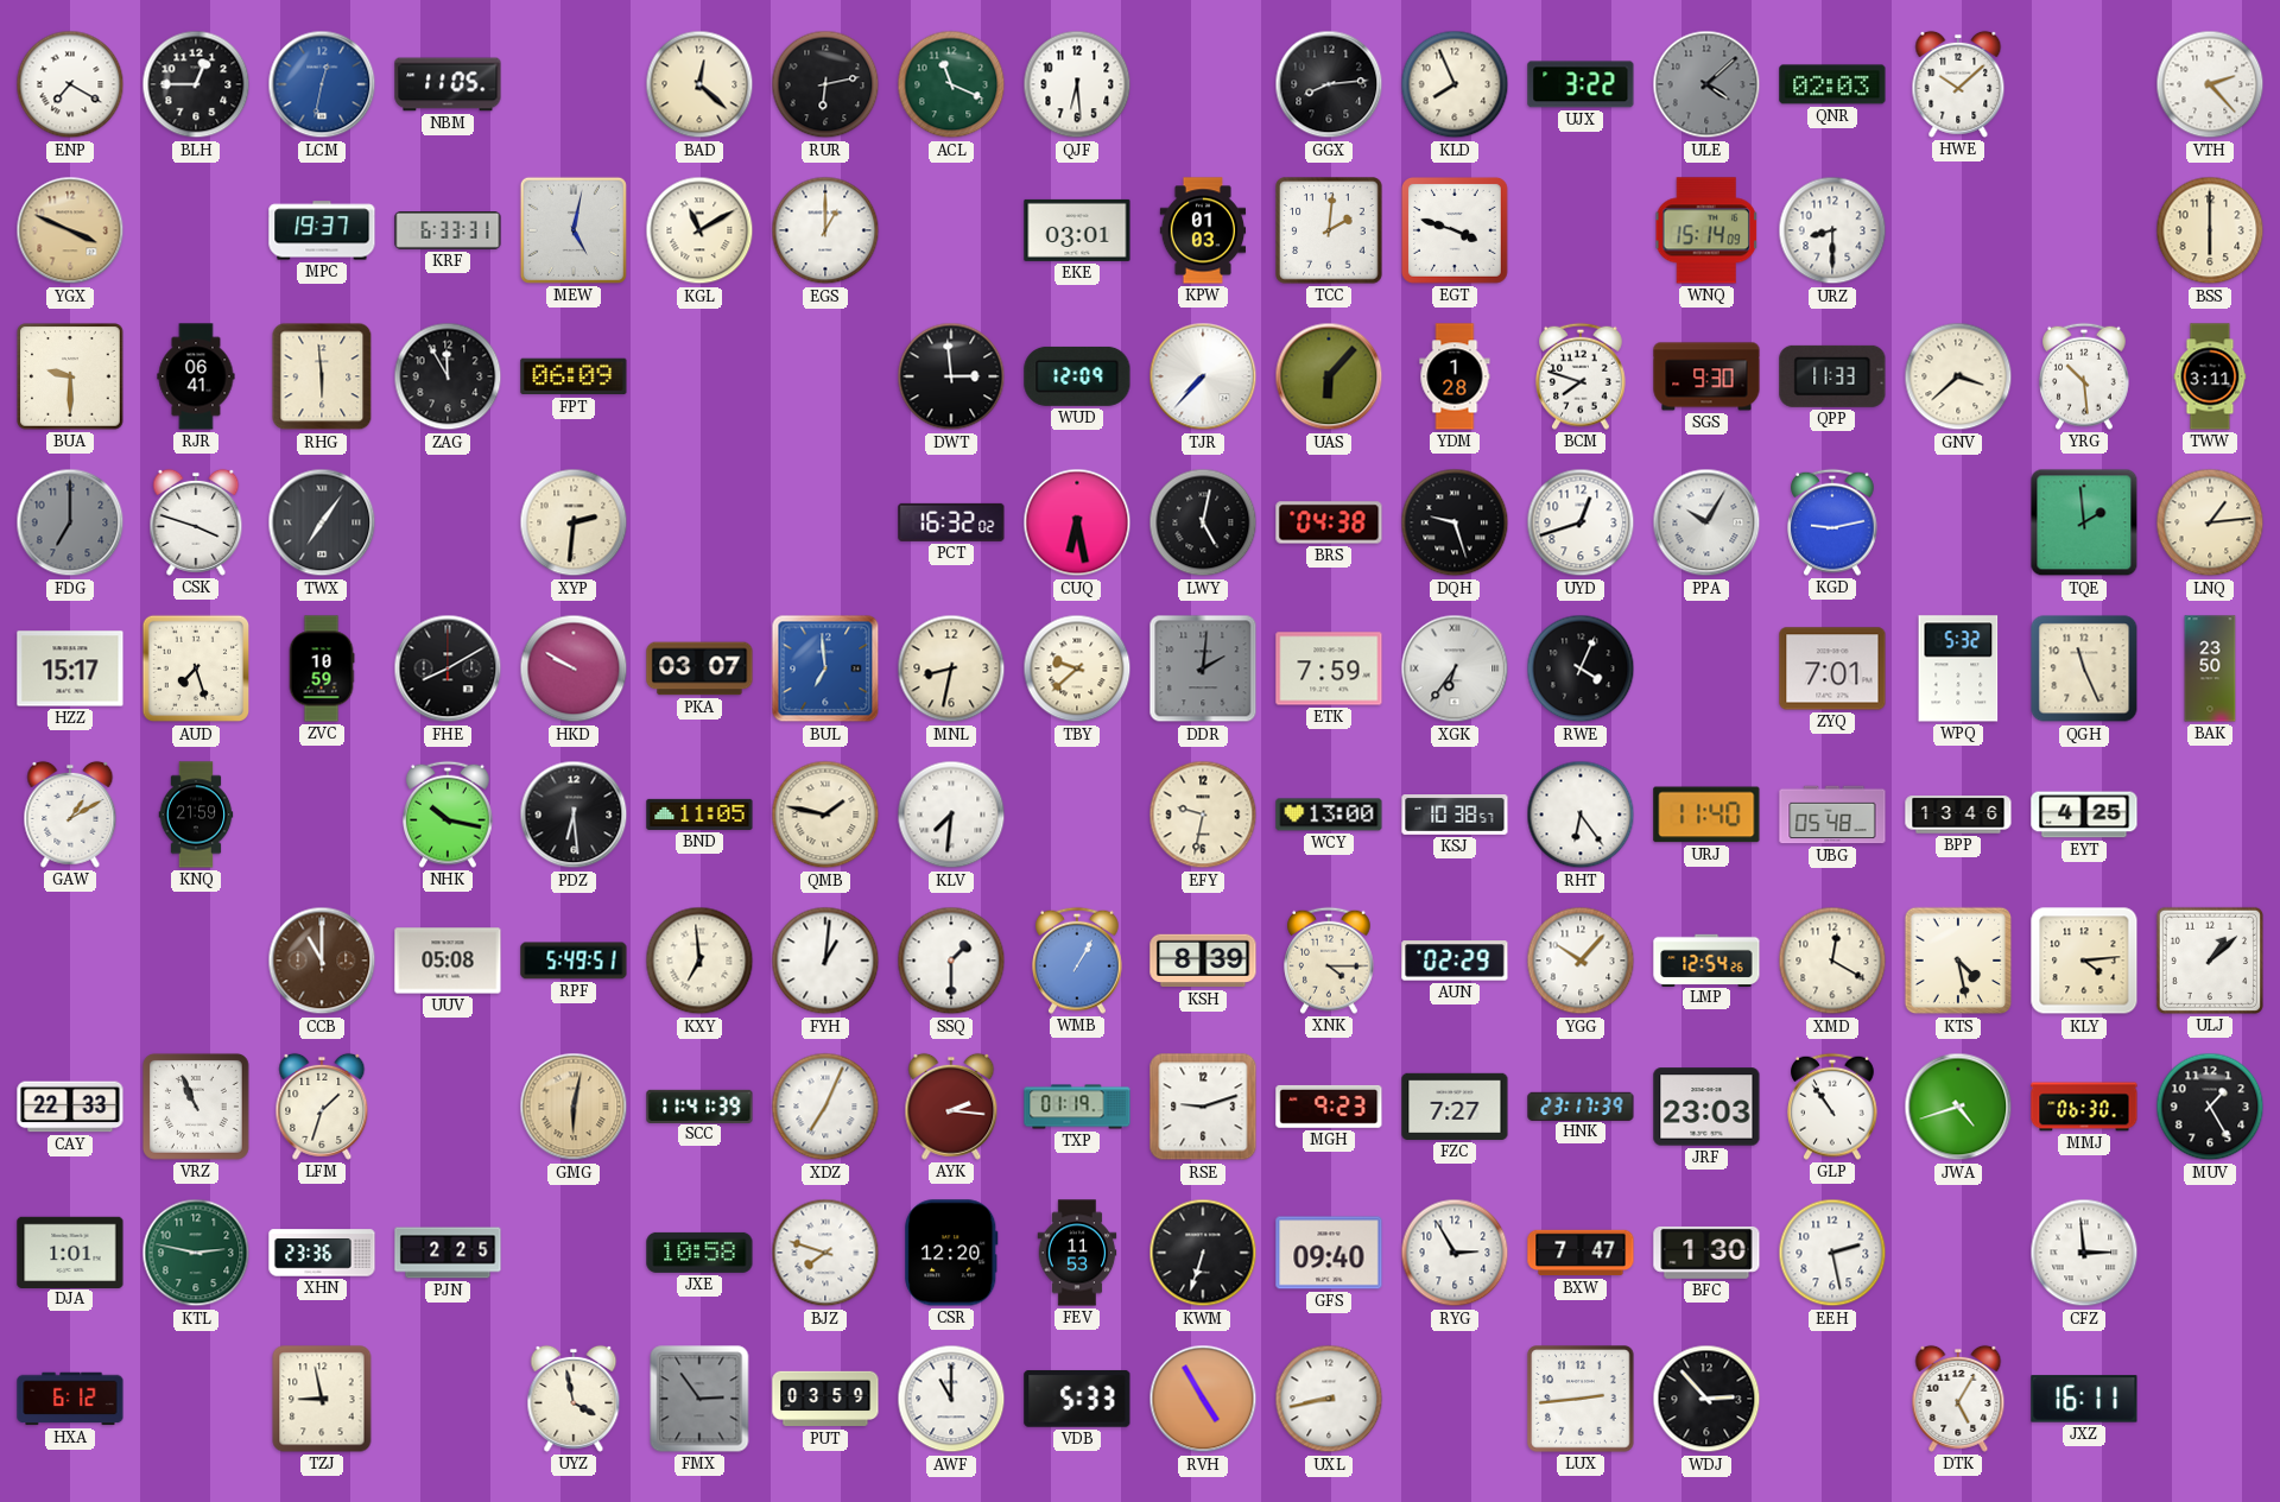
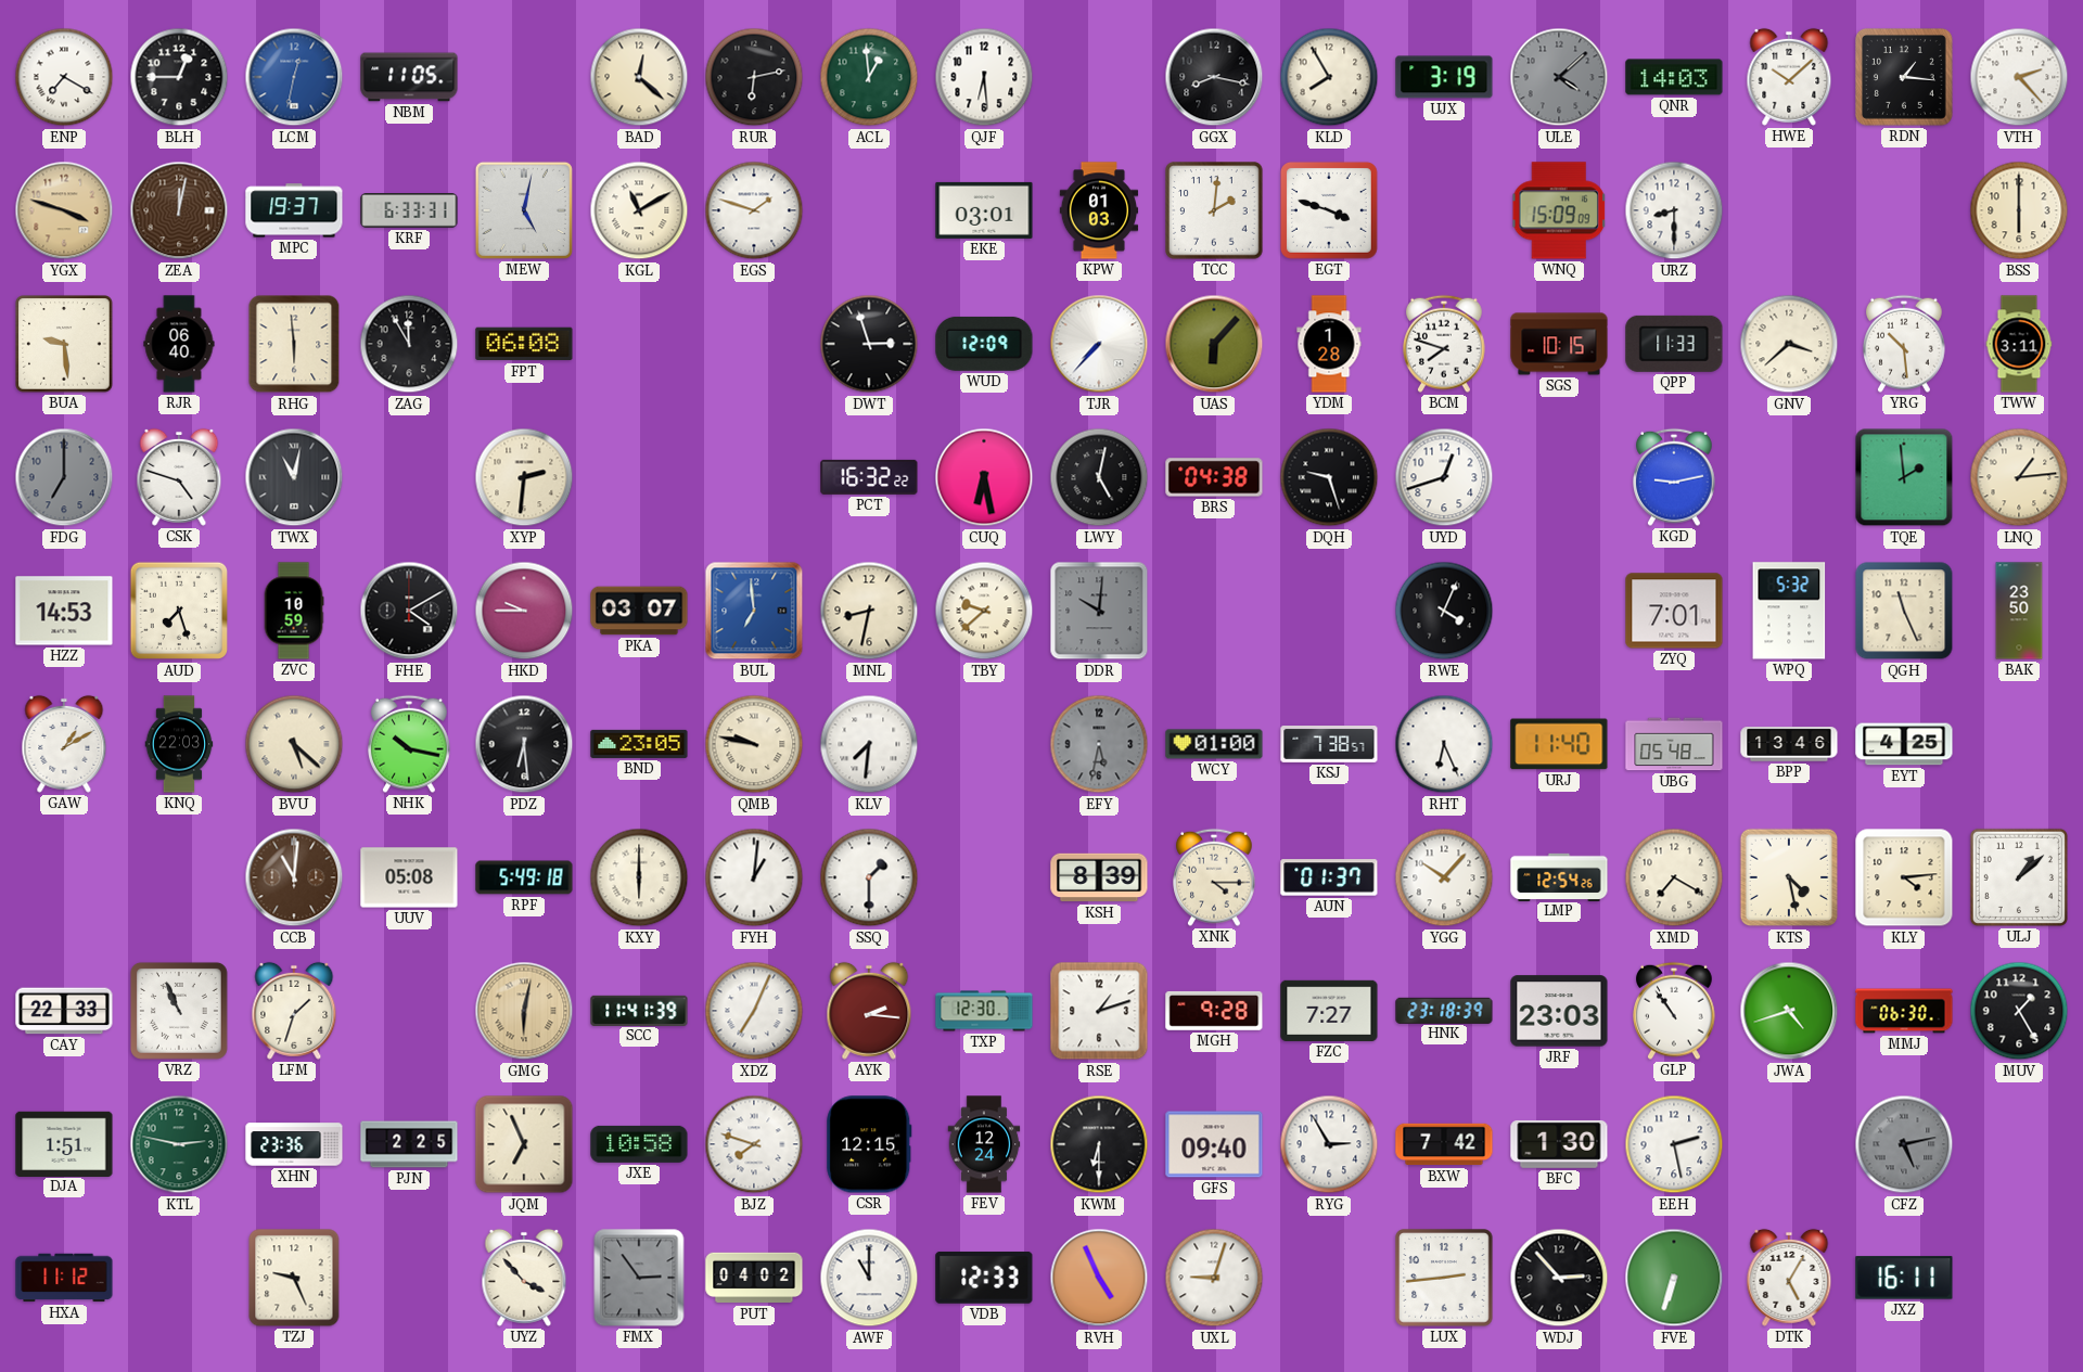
ACL: 11:19 -> 12:59 (869, 77)
GGX: 8:14 -> 8:17 (1214, 77)
KLD: 7:56 -> 7:55 (1329, 77)
UJX: 3:22 -> 3:19 (1444, 77)
QNR: 02:03 -> 14:03 (1674, 77)
RDN: none -> 1:16 (1904, 77)
YGX: 3:49 -> 3:48 (64, 210)
ZEA: none -> 12:02 (179, 210)
EGS: 1:00 -> 1:48 (754, 210)
WNQ: 15:14 -> 15:09 (1559, 210)
BUA: 9:30 -> 9:29 (64, 344)
RJR: 06:41 -> 06:40 (179, 344)
FPT: 06:09 -> 06:08 (524, 344)
DWT: 2:59 -> 2:57 (869, 344)
SGS: 9:30 -> 10:15 (1559, 344)
CSK: 3:48 -> 4:48 (179, 477)
TWX: 7:06 -> 11:02 (294, 477)
PCT: 16:32:02 -> 16:32:22 (869, 477)
PPA: 10:05 -> none (1706, 522)
HZZ: 15:17 -> 14:53 (64, 611)
FHE: 8:10 -> 4:10 (409, 611)
HKD: 9:50 -> 9:45 (524, 611)
DDR: 2:01 -> 10:01 (1099, 611)
ETK: 7:59 -> none (1329, 668)
XGK: 6:36 -> none (1455, 668)
KNQ: 21:59 -> 22:03 (179, 744)
BVU: none -> 5:22 (294, 744)
BND: 11:05 -> 23:05 (639, 744)
QMB: 1:47 -> 9:47 (754, 744)
EFY: 9:32 -> 5:32 (1099, 744)
EFY dial: cream -> grey (1099, 744)
WCY: 13:00 -> 01:00 (1214, 744)
KSJ: 10:38 -> 7:38 (1329, 745)
RHT: 6:24 -> 6:26 (1444, 744)
CCB: 11:00 -> 11:01 (294, 877)
RPF: 5:49:51 -> 5:49:18 (524, 877)
KXY: 6:59 -> 6:00 (639, 877)
WMB: 1:05 -> none (1078, 961)
AUN: 02:29 -> 01:37 (1329, 877)
XMD: 12:20 -> 7:20 (1674, 877)
TXP: 01:19 -> 12:30 (984, 1011)
RSE: 9:12 -> 1:12 (1099, 1011)
MGH: 9:23 -> 9:28 (1214, 1011)
HNK: 23:17 -> 23:18 (1444, 1010)
DJA: 1:01 -> 1:51 (64, 1143)
JQM: none -> 6:56 (524, 1144)
CSR: 12:20 -> 12:15 (869, 1144)
FEV: 11:53 -> 12:24 (984, 1144)
KWM: 6:33 -> 6:30 (1099, 1144)
BXW: 7:47 -> 7:42 (1444, 1144)
CFZ: 2:59 -> 5:13 (1904, 1144)
CFZ dial: white -> grey (1904, 1144)
HXA: 6:12 -> 11:12 (64, 1278)
TZJ: 8:58 -> 9:26 (294, 1278)
UYZ: 3:58 -> 3:53 (524, 1278)
PUT: 03:59 -> 04:02 (754, 1278)
VDB: 5:33 -> 12:33 (984, 1278)
RVH: 4:55 -> 4:56 (1099, 1278)
UXL: 8:43 -> 9:03 (1214, 1278)
FVE: none -> 6:33 (1674, 1278)
